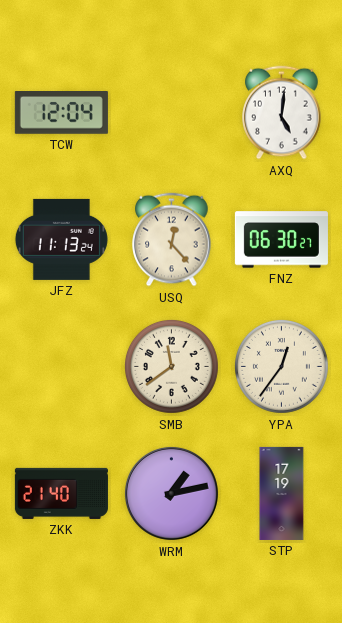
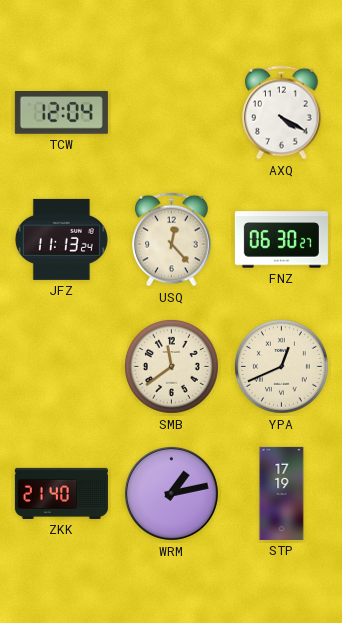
AXQ: 5:01 -> 4:20 (282, 113)
YPA: 12:36 -> 12:41 (281, 366)
